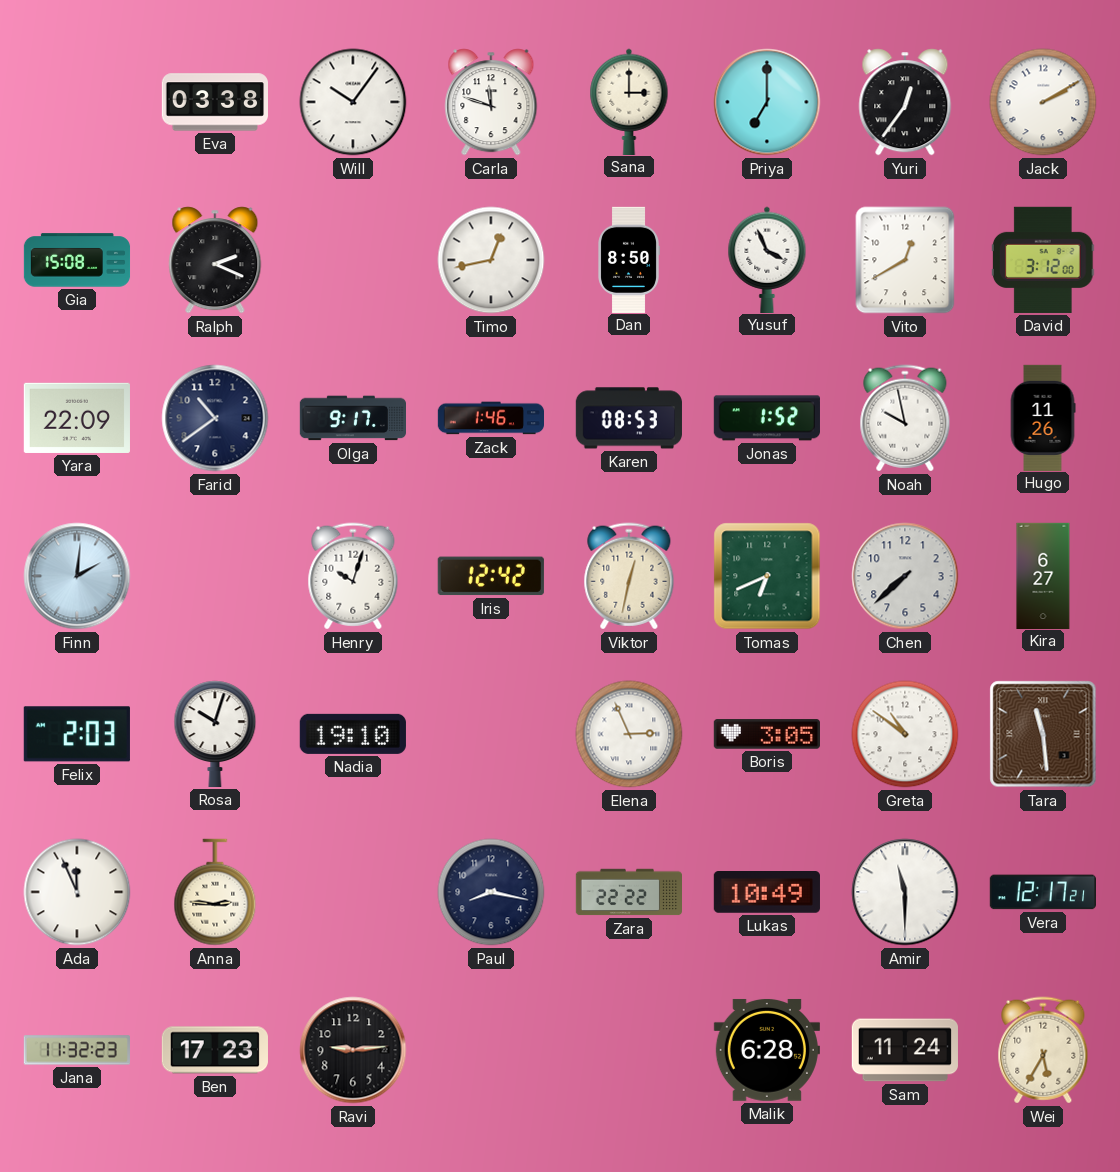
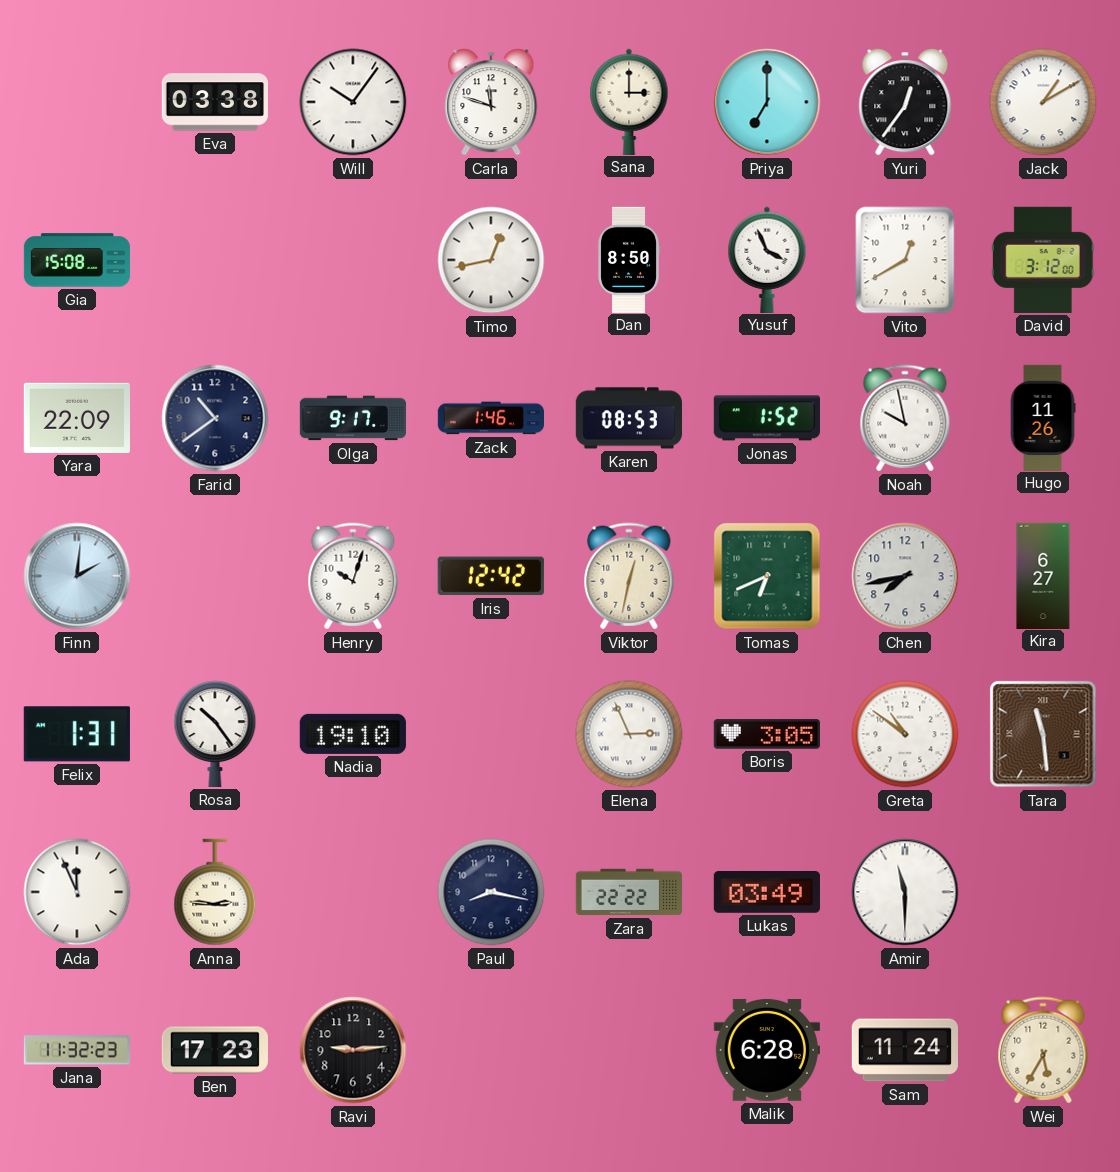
Jack: 2:10 -> 1:10 (1043, 102)
Ralph: 2:19 -> none (215, 260)
Chen: 7:38 -> 7:43 (905, 576)
Felix: 2:03 -> 1:31 (77, 734)
Rosa: 10:03 -> 10:24 (215, 734)
Lukas: 10:49 -> 03:49 (767, 893)
Vera: 12:17 -> none (1043, 892)
